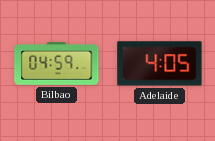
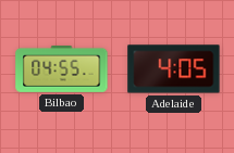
Bilbao: 04:59 -> 04:55 (62, 68)
